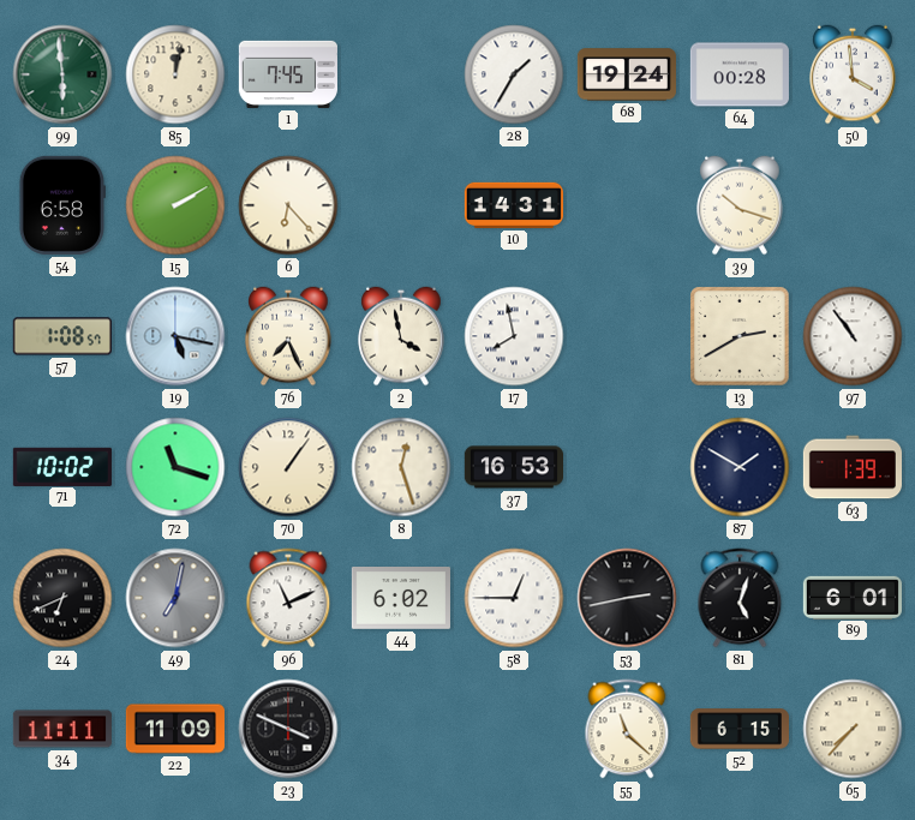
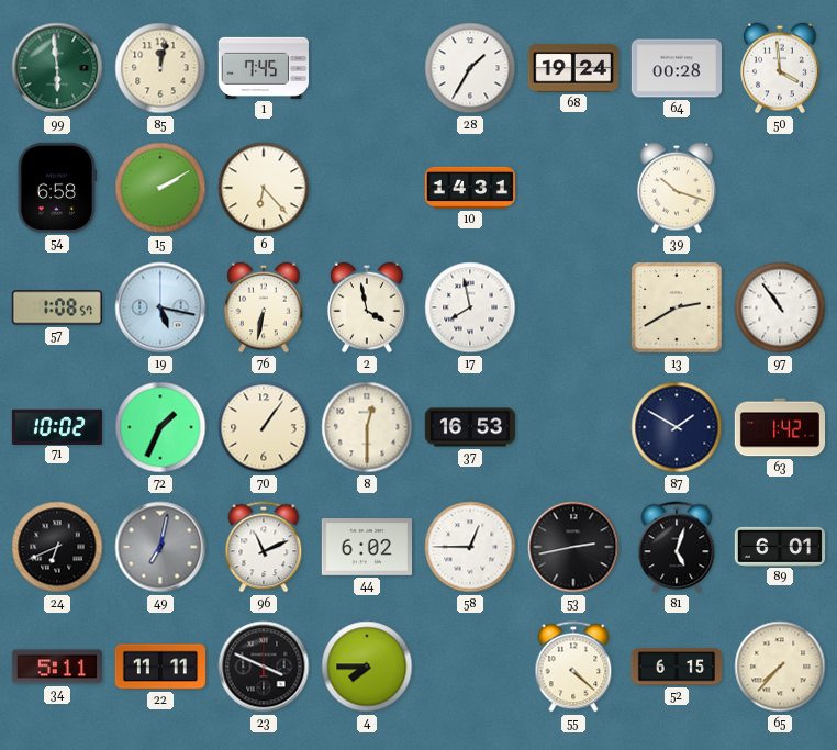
76: 7:26 -> 6:32 (264, 307)
72: 11:18 -> 1:34 (160, 427)
8: 12:27 -> 12:30 (367, 427)
63: 1:39 -> 1:42 (779, 427)
34: 11:11 -> 5:11 (57, 667)
22: 11:09 -> 11:11 (160, 667)
4: none -> 7:45 (367, 667)
55: 11:22 -> 4:22 (573, 667)
